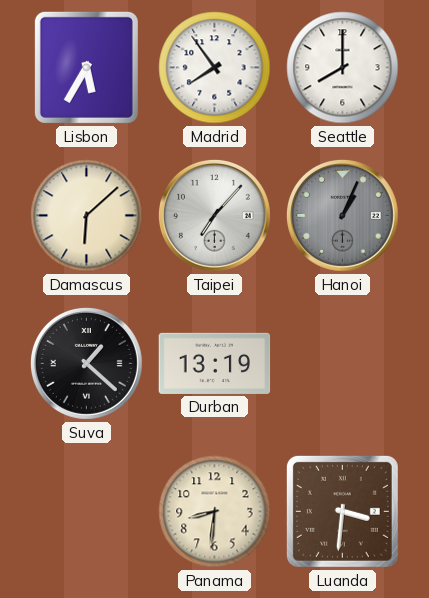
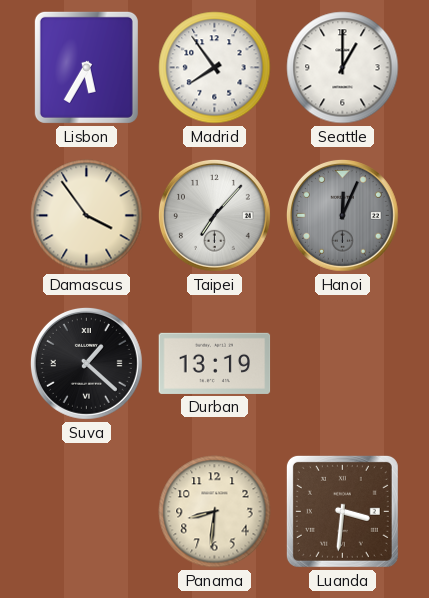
Seattle: 8:00 -> 1:00 (343, 68)
Damascus: 6:08 -> 3:54 (87, 216)
Hanoi: 1:04 -> 12:04 (342, 215)
